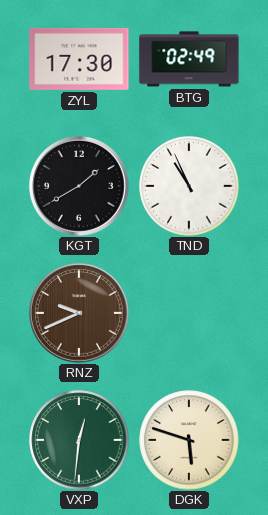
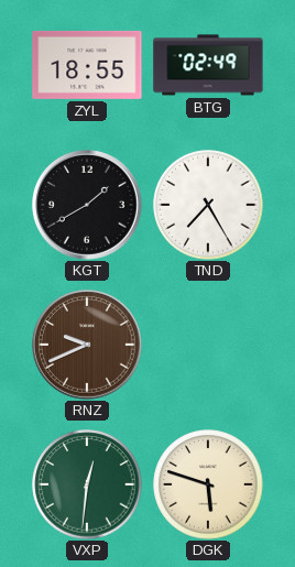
ZYL: 17:30 -> 18:55 (87, 65)
TND: 10:56 -> 7:25 (208, 205)
